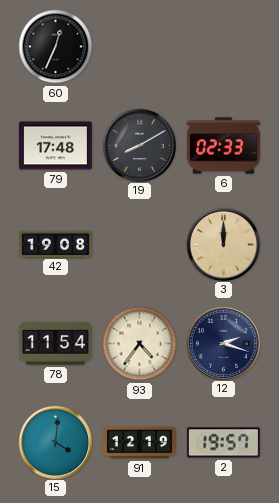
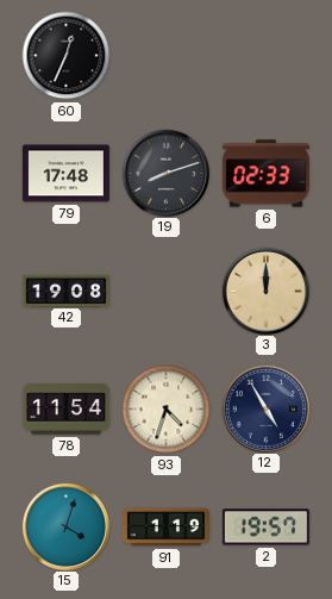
19: 8:10 -> 8:12 (165, 173)
93: 4:36 -> 4:33 (167, 410)
12: 2:18 -> 4:55 (265, 408)
15: 4:01 -> 4:03 (65, 526)
91: 12:19 -> 1:19 (165, 528)
